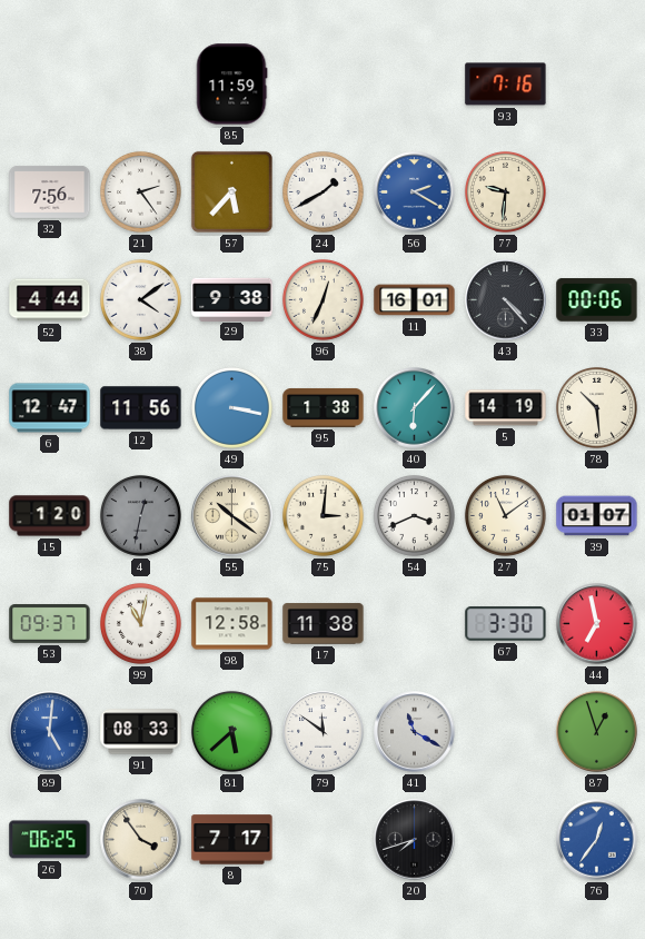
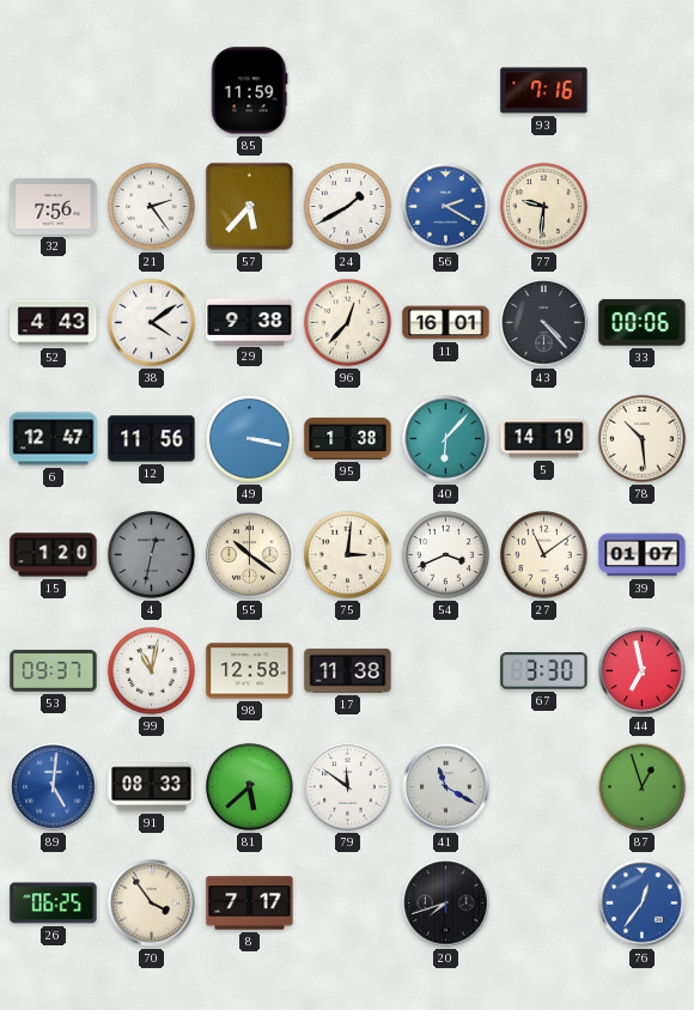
52: 4:44 -> 4:43 (54, 323)
96: 12:34 -> 12:37 (347, 322)
